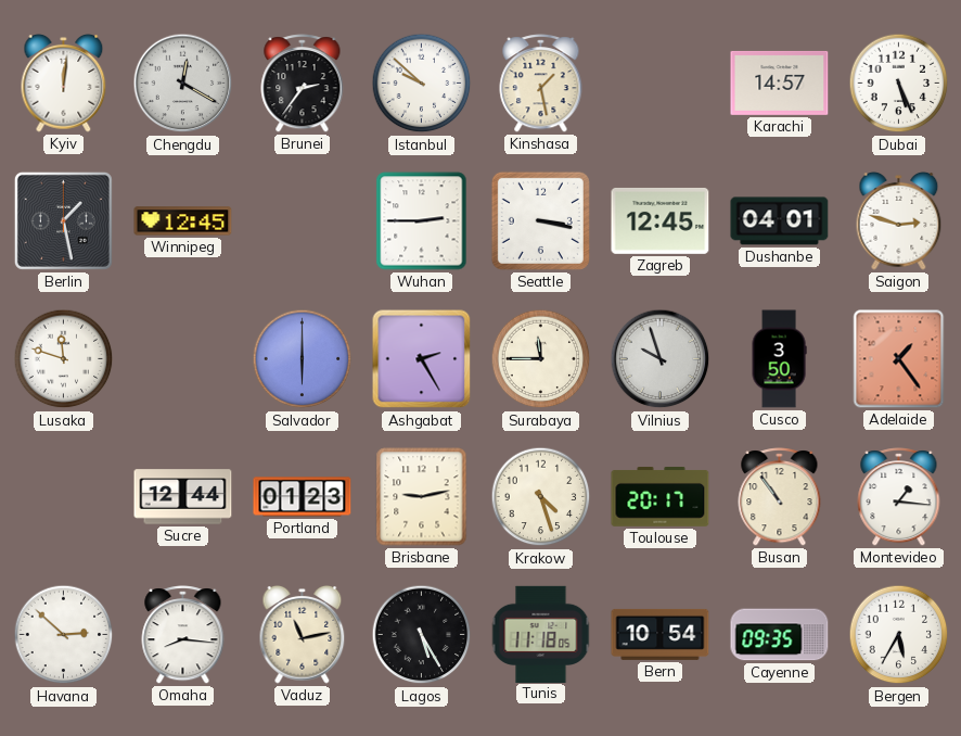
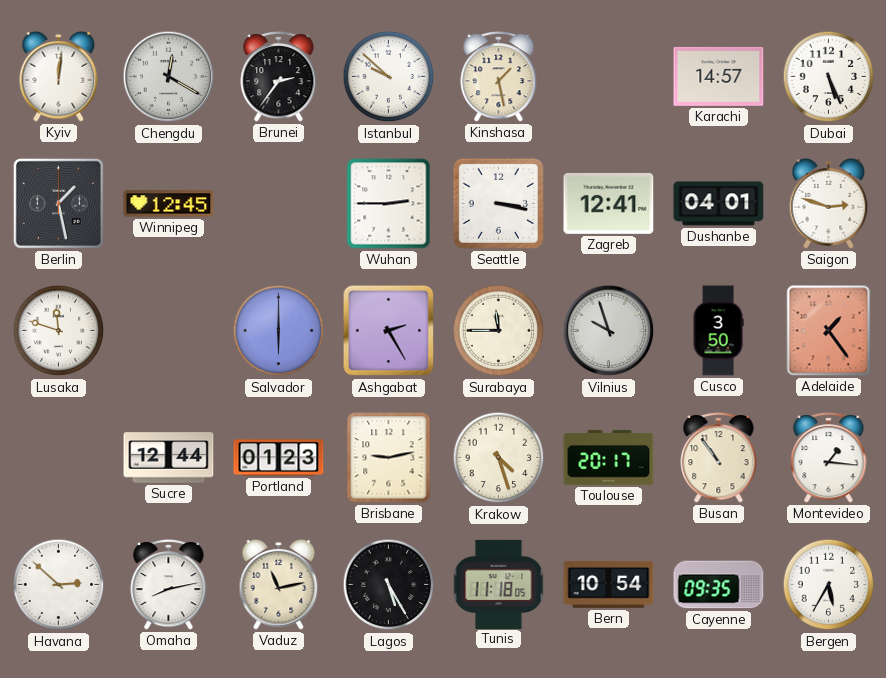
Zagreb: 12:45 -> 12:41 (609, 203)
Omaha: 8:16 -> 8:13 (169, 585)
